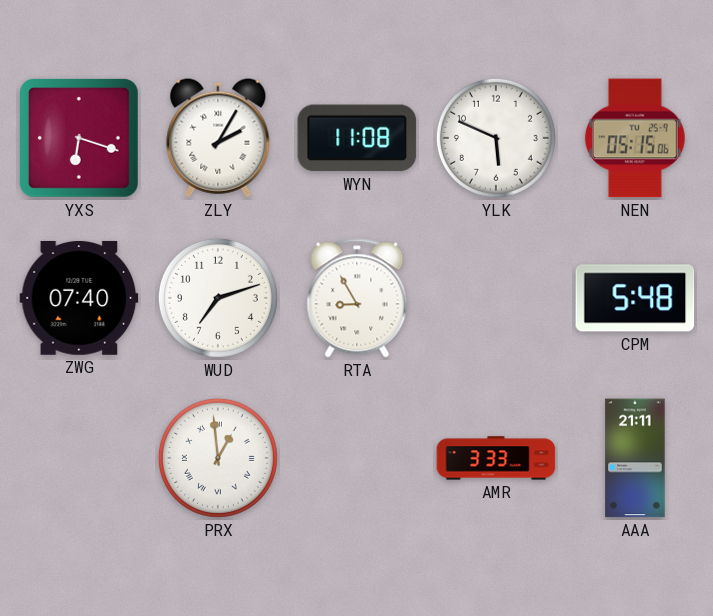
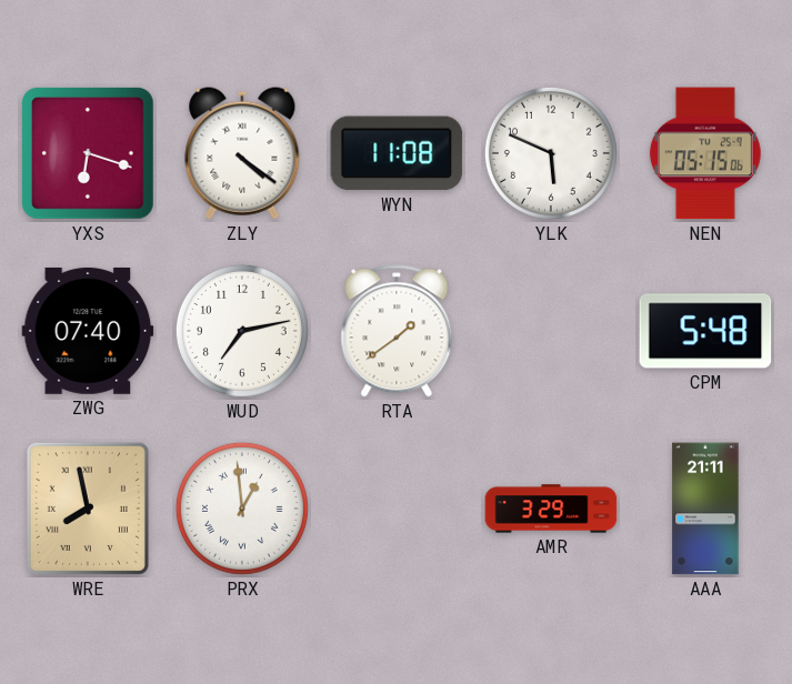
ZLY: 2:05 -> 4:21 (242, 153)
WUD: 7:12 -> 7:13 (242, 331)
RTA: 8:55 -> 1:39 (397, 331)
WRE: none -> 7:58 (88, 509)
AMR: 3:33 -> 3:29 (551, 509)
